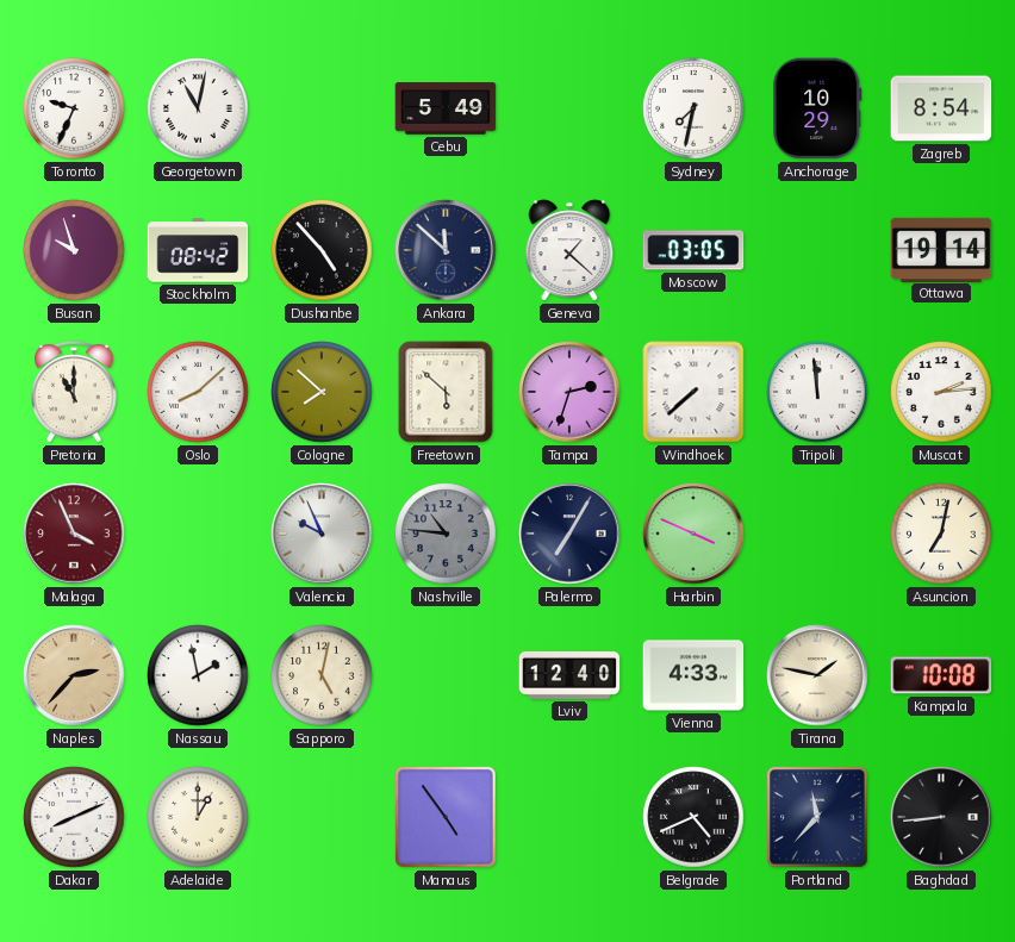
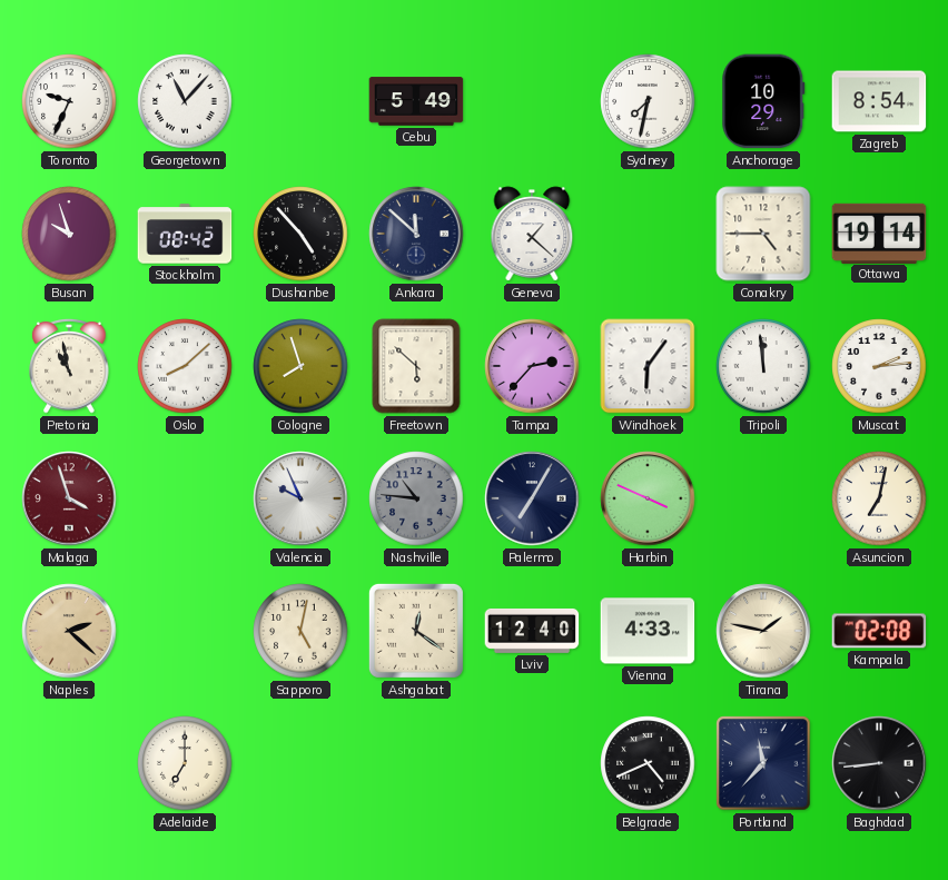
Georgetown: 11:02 -> 11:07 (185, 101)
Moscow: 03:05 -> none (693, 250)
Conakry: none -> 4:45 (763, 234)
Pretoria: 11:00 -> 10:58 (69, 367)
Cologne: 7:52 -> 7:57 (300, 366)
Tampa: 2:33 -> 2:37 (532, 366)
Windhoek: 7:38 -> 6:06 (648, 366)
Malaga: 3:56 -> 3:57 (69, 498)
Naples: 2:37 -> 2:22 (69, 631)
Nassau: 1:58 -> none (198, 675)
Ashgabat: none -> 12:21 (416, 631)
Kampala: 10:08 -> 02:08 (879, 631)
Dakar: 8:11 -> none (74, 817)
Adelaide: 1:00 -> 7:00 (185, 763)
Manaus: 4:54 -> none (446, 817)
